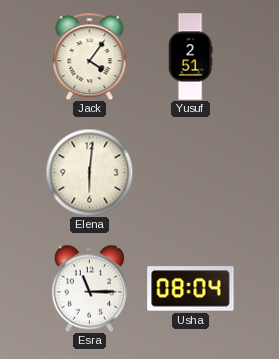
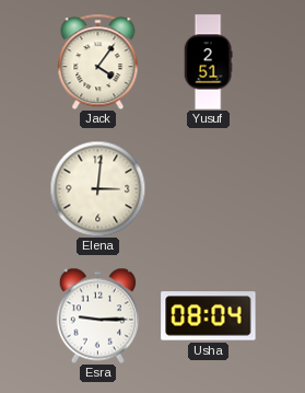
Elena: 6:01 -> 3:01 (97, 188)
Esra: 11:15 -> 9:15 (97, 315)
